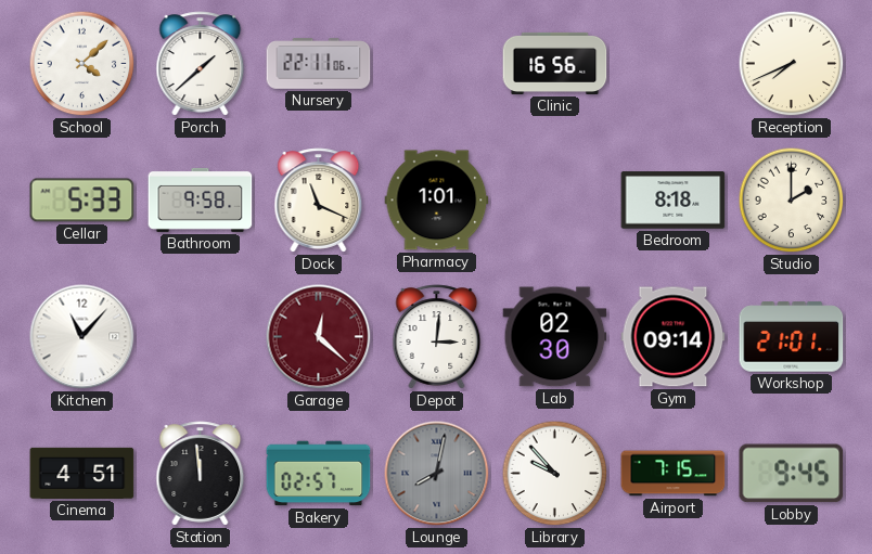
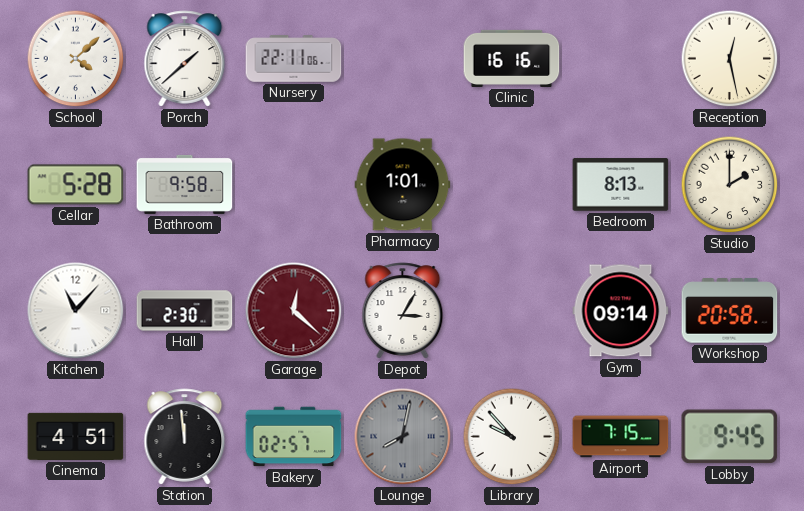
Clinic: 16:56 -> 16:16 (512, 58)
Reception: 7:41 -> 12:28 (730, 59)
Cellar: 5:33 -> 5:28 (76, 185)
Dock: 11:19 -> none (319, 201)
Bedroom: 8:18 -> 8:13 (621, 185)
Hall: none -> 2:30 (185, 311)
Depot: 3:01 -> 3:05 (403, 311)
Lab: 02:30 -> none (555, 337)
Workshop: 21:01 -> 20:58 (730, 311)
